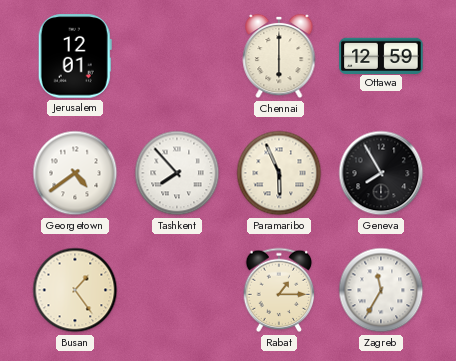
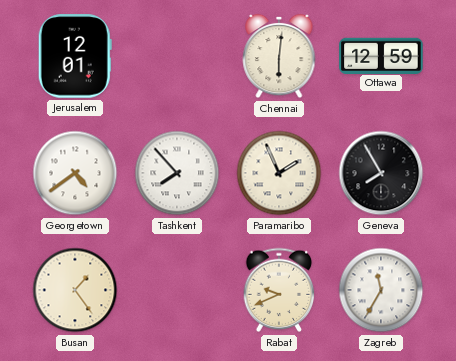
Chennai: 6:00 -> 6:01 (279, 56)
Paramaribo: 5:56 -> 1:56 (279, 173)
Rabat: 1:15 -> 9:41 (279, 290)
